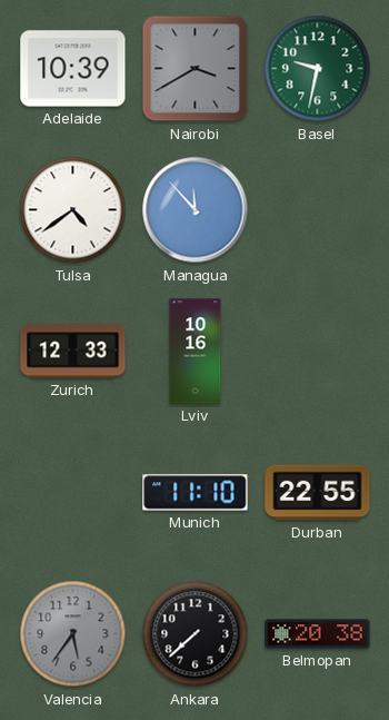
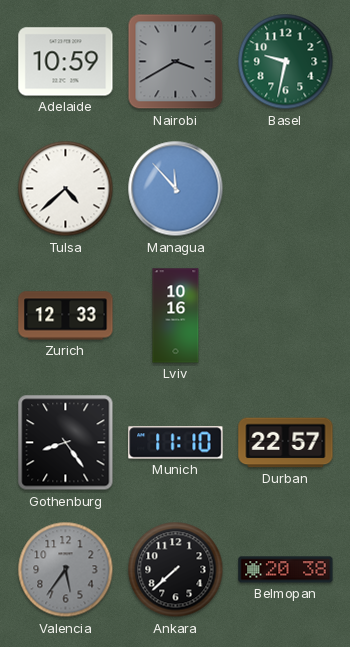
Adelaide: 10:39 -> 10:59 (66, 62)
Tulsa: 4:39 -> 4:38 (66, 189)
Gothenburg: none -> 8:24 (66, 443)
Durban: 22:55 -> 22:57 (286, 443)
